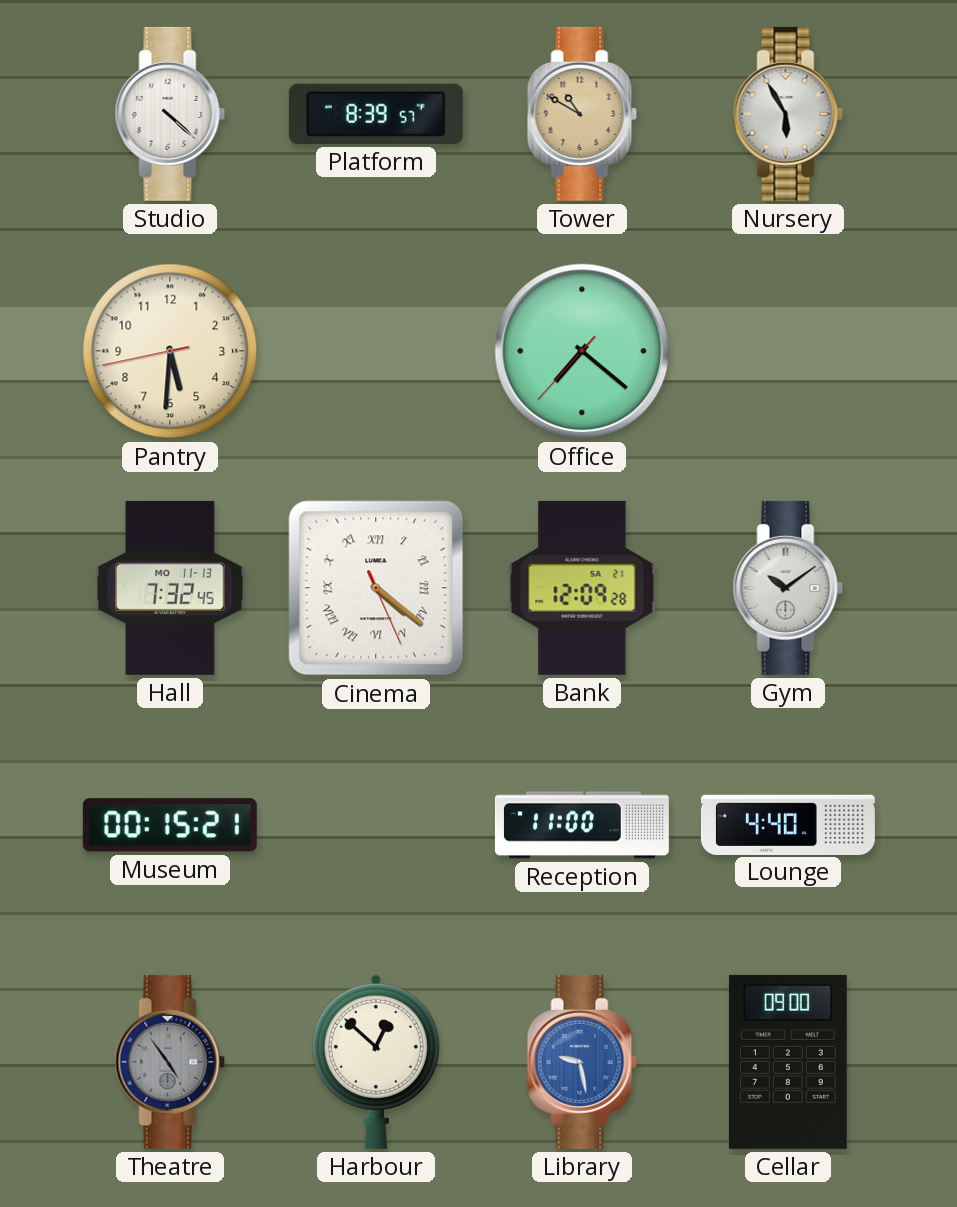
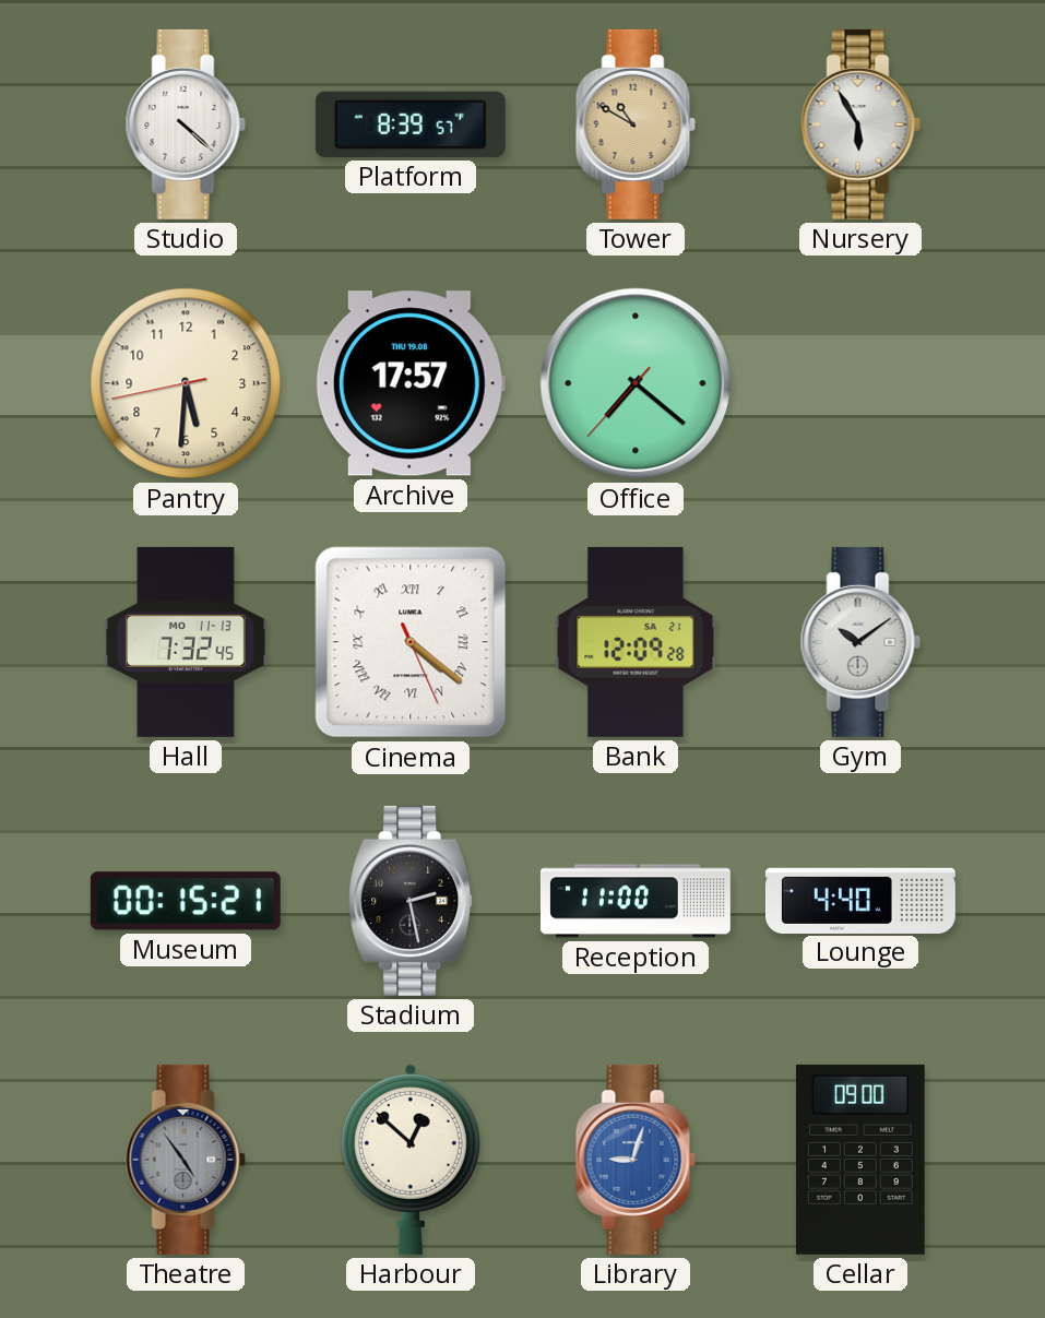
Archive: none -> 17:57 (411, 383)
Stadium: none -> 2:28 (412, 901)
Library: 9:28 -> 9:03 (636, 1160)
